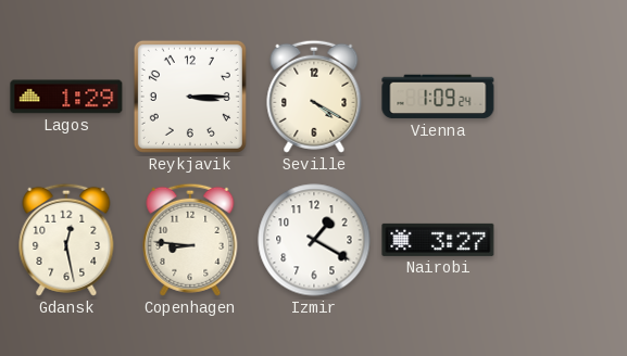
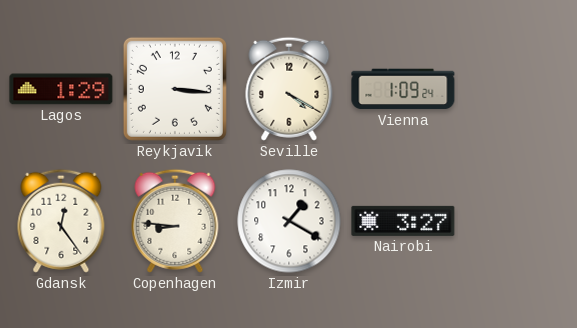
Reykjavik: 3:15 -> 3:16 (175, 89)
Gdansk: 12:28 -> 12:24 (61, 221)
